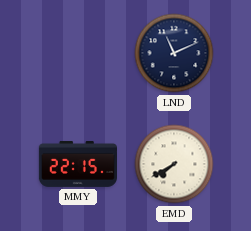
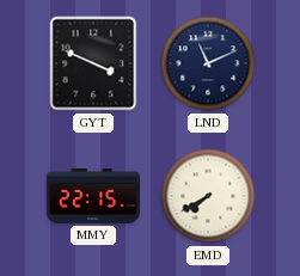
GYT: none -> 3:49 (93, 63)
